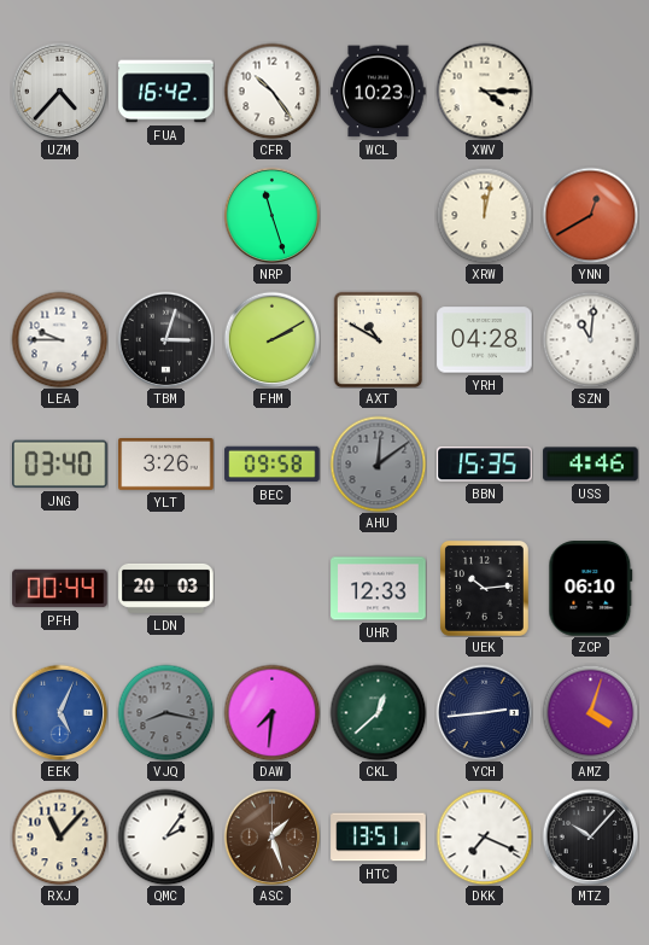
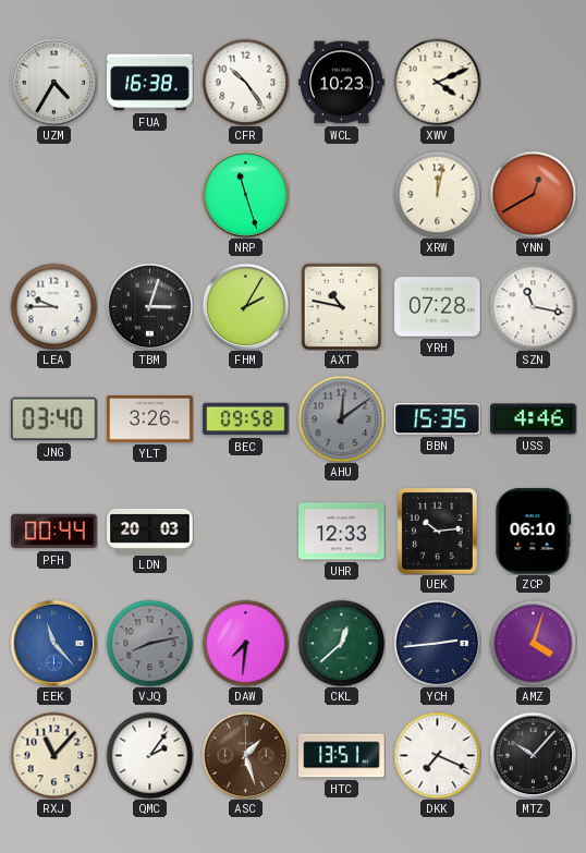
UZM: 4:37 -> 4:35 (53, 82)
FUA: 16:42 -> 16:38 (150, 83)
XWV: 4:15 -> 4:11 (437, 82)
FHM: 2:10 -> 2:05 (245, 306)
AXT: 10:50 -> 10:47 (342, 306)
YRH: 04:28 -> 07:28 (438, 307)
SZN: 11:01 -> 11:17 (533, 306)
EEK: 5:04 -> 11:23 (53, 643)
VJQ: 8:17 -> 8:13 (149, 643)
